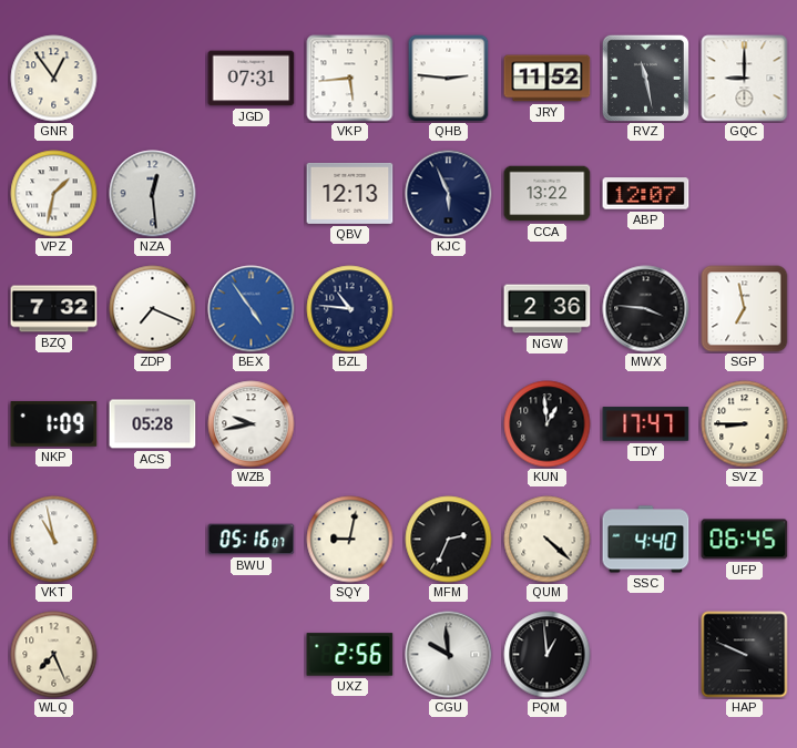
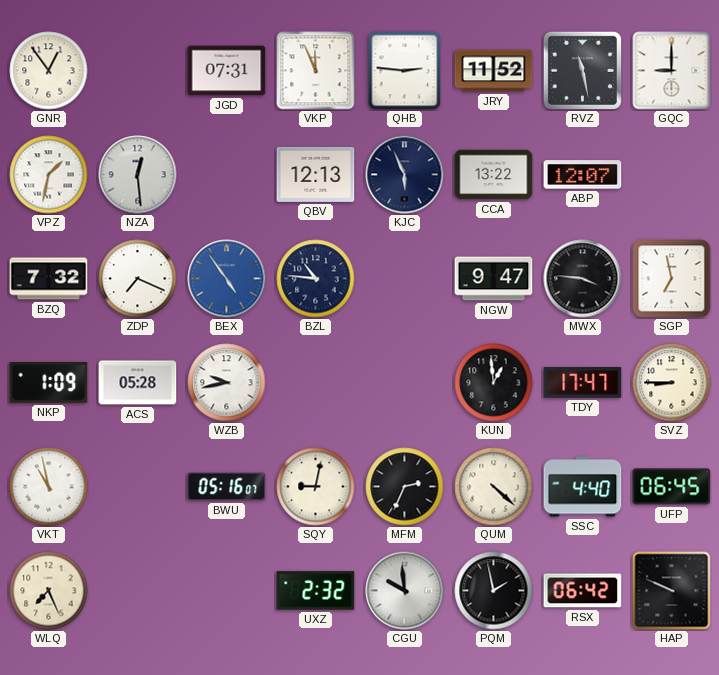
VKP: 5:44 -> 11:56 (316, 71)
NGW: 2:36 -> 9:47 (494, 279)
UXZ: 2:56 -> 2:32 (316, 591)
PQM: 12:59 -> 1:58 (494, 591)
RSX: none -> 06:42 (583, 591)
